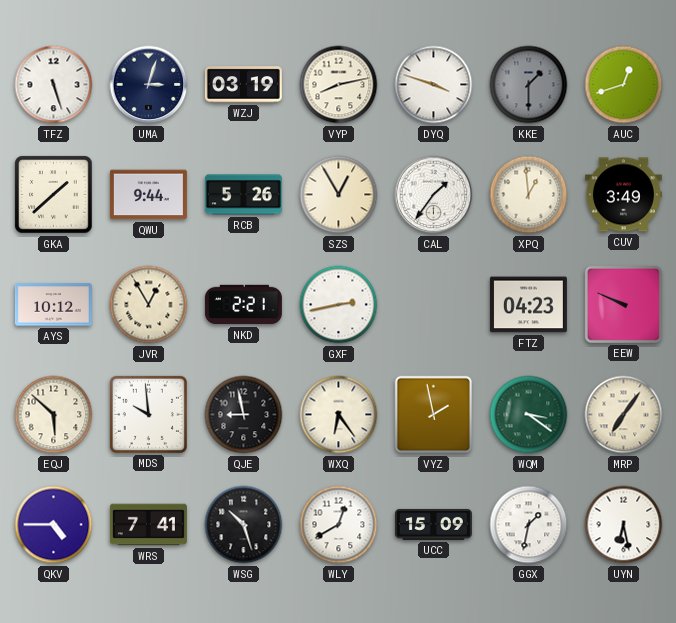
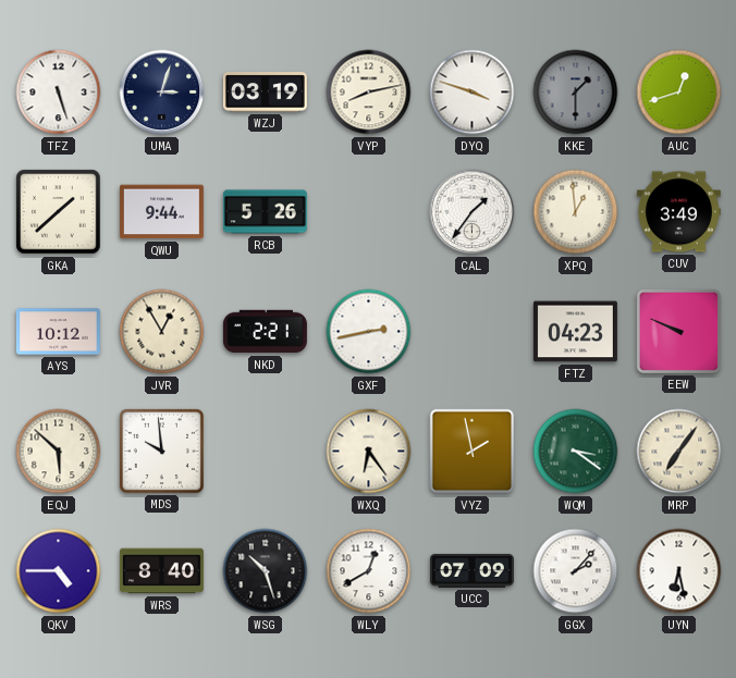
SZS: 12:55 -> none (339, 195)
QJE: 8:58 -> none (244, 415)
WRS: 7:41 -> 8:40 (161, 571)
UCC: 15:09 -> 07:09 (471, 570)
GGX: 1:32 -> 2:07 (576, 571)
